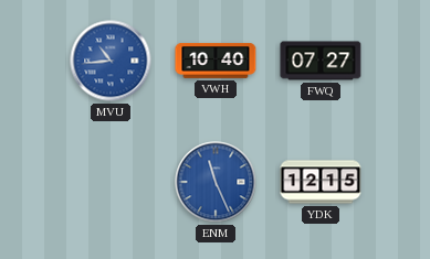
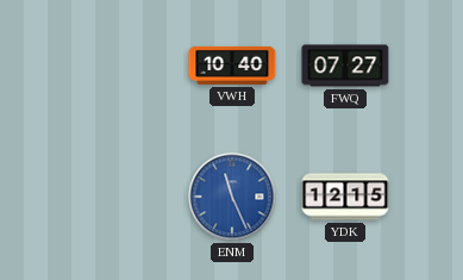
MVU: 10:44 -> none (111, 61)
